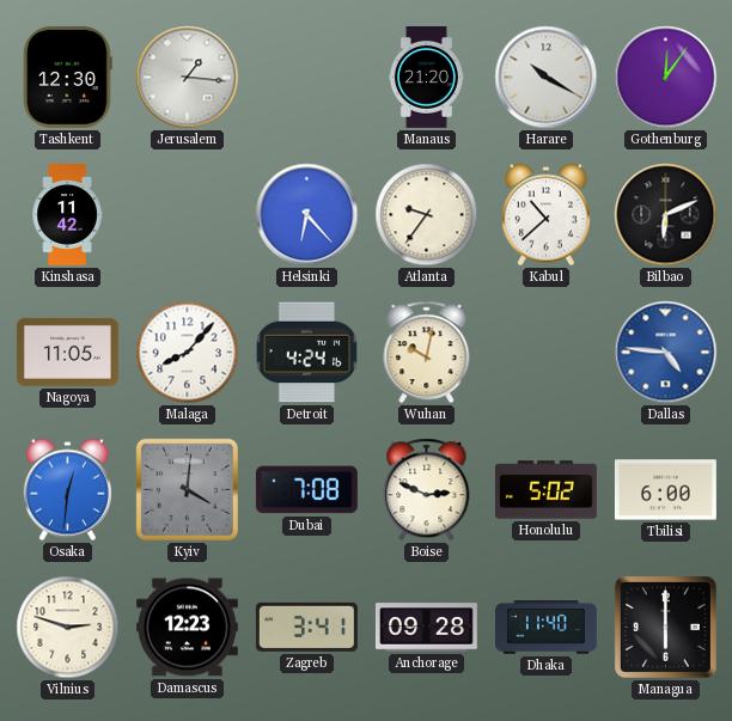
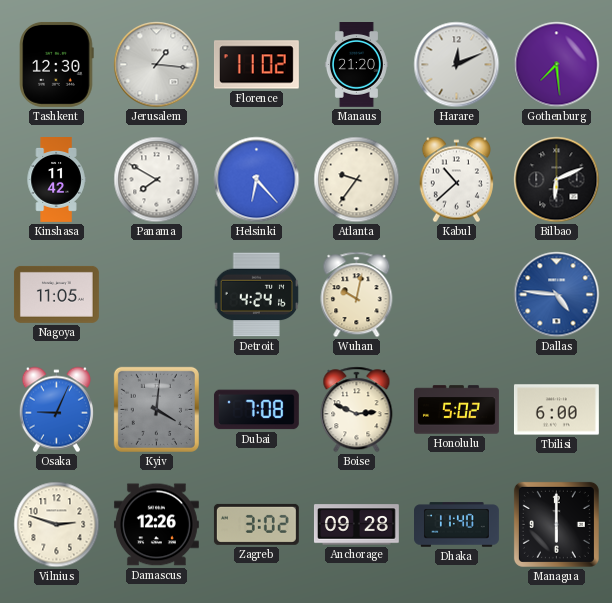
Florence: none -> 11:02 (256, 65)
Harare: 10:20 -> 12:11 (457, 65)
Gothenburg: 12:06 -> 7:29 (557, 65)
Panama: none -> 7:50 (157, 180)
Malaga: 8:07 -> none (188, 353)
Osaka: 12:31 -> 9:04 (56, 410)
Damascus: 12:23 -> 12:26 (156, 525)
Zagreb: 3:41 -> 3:02 (256, 524)
